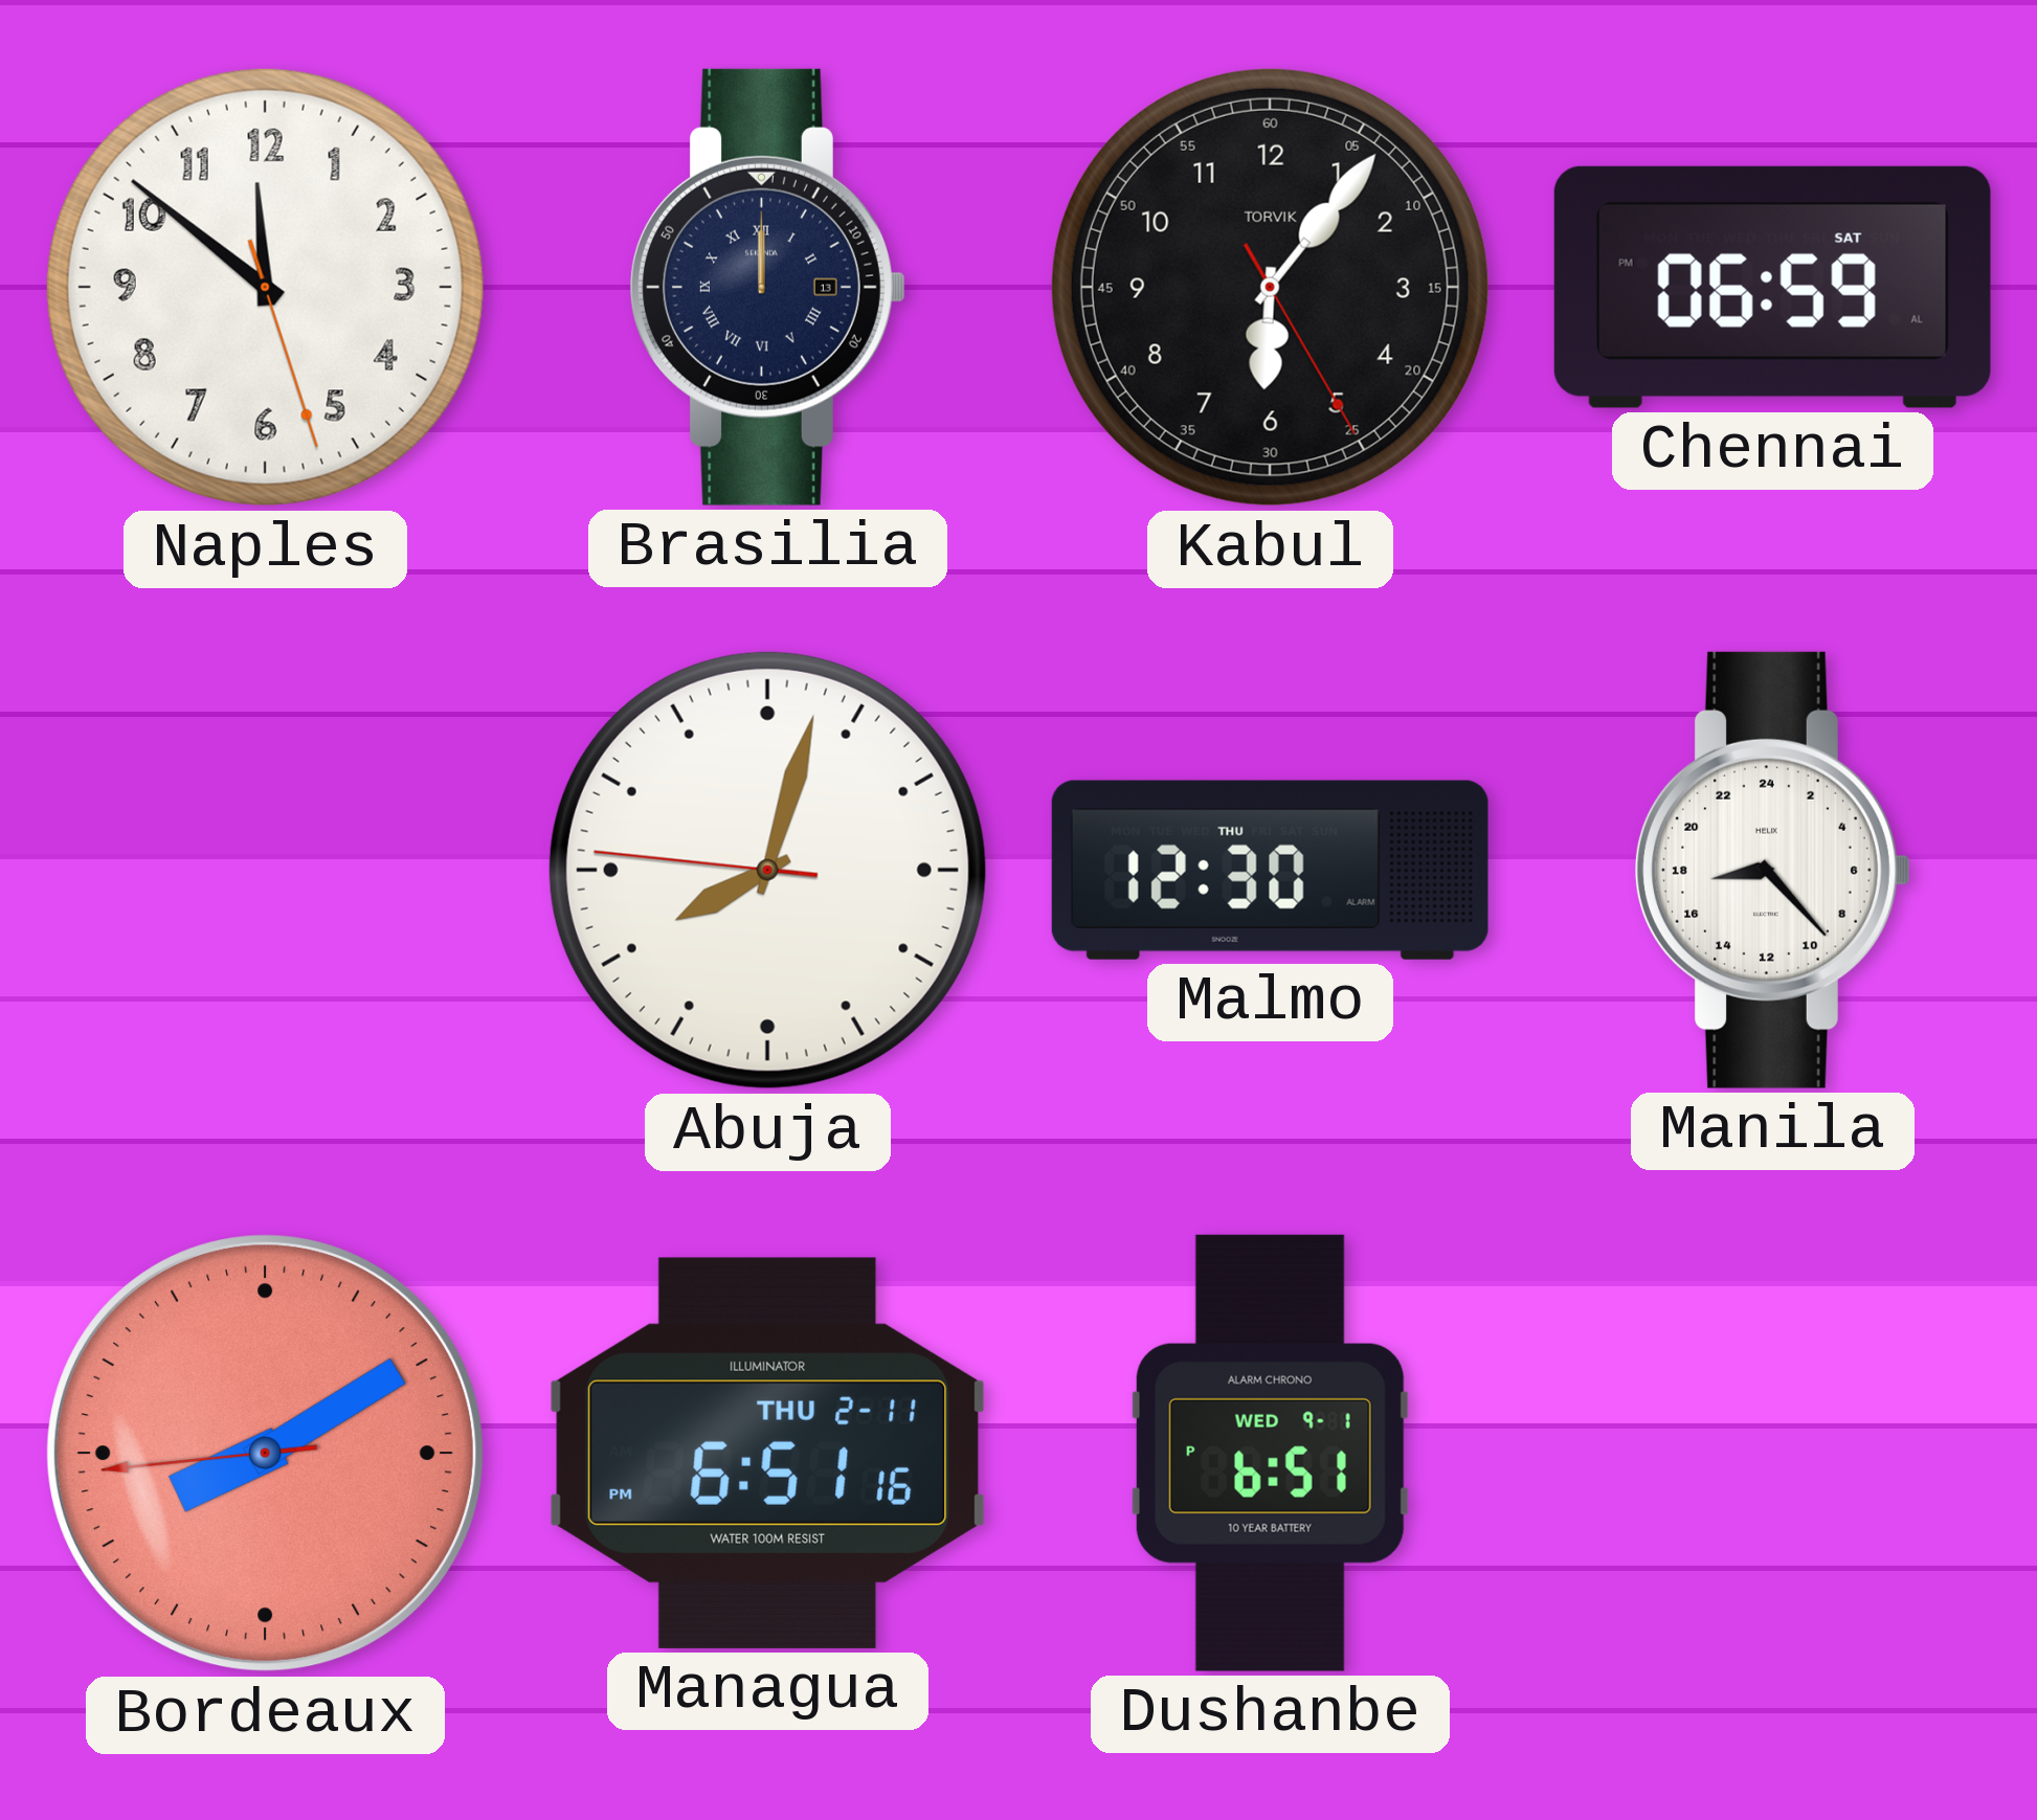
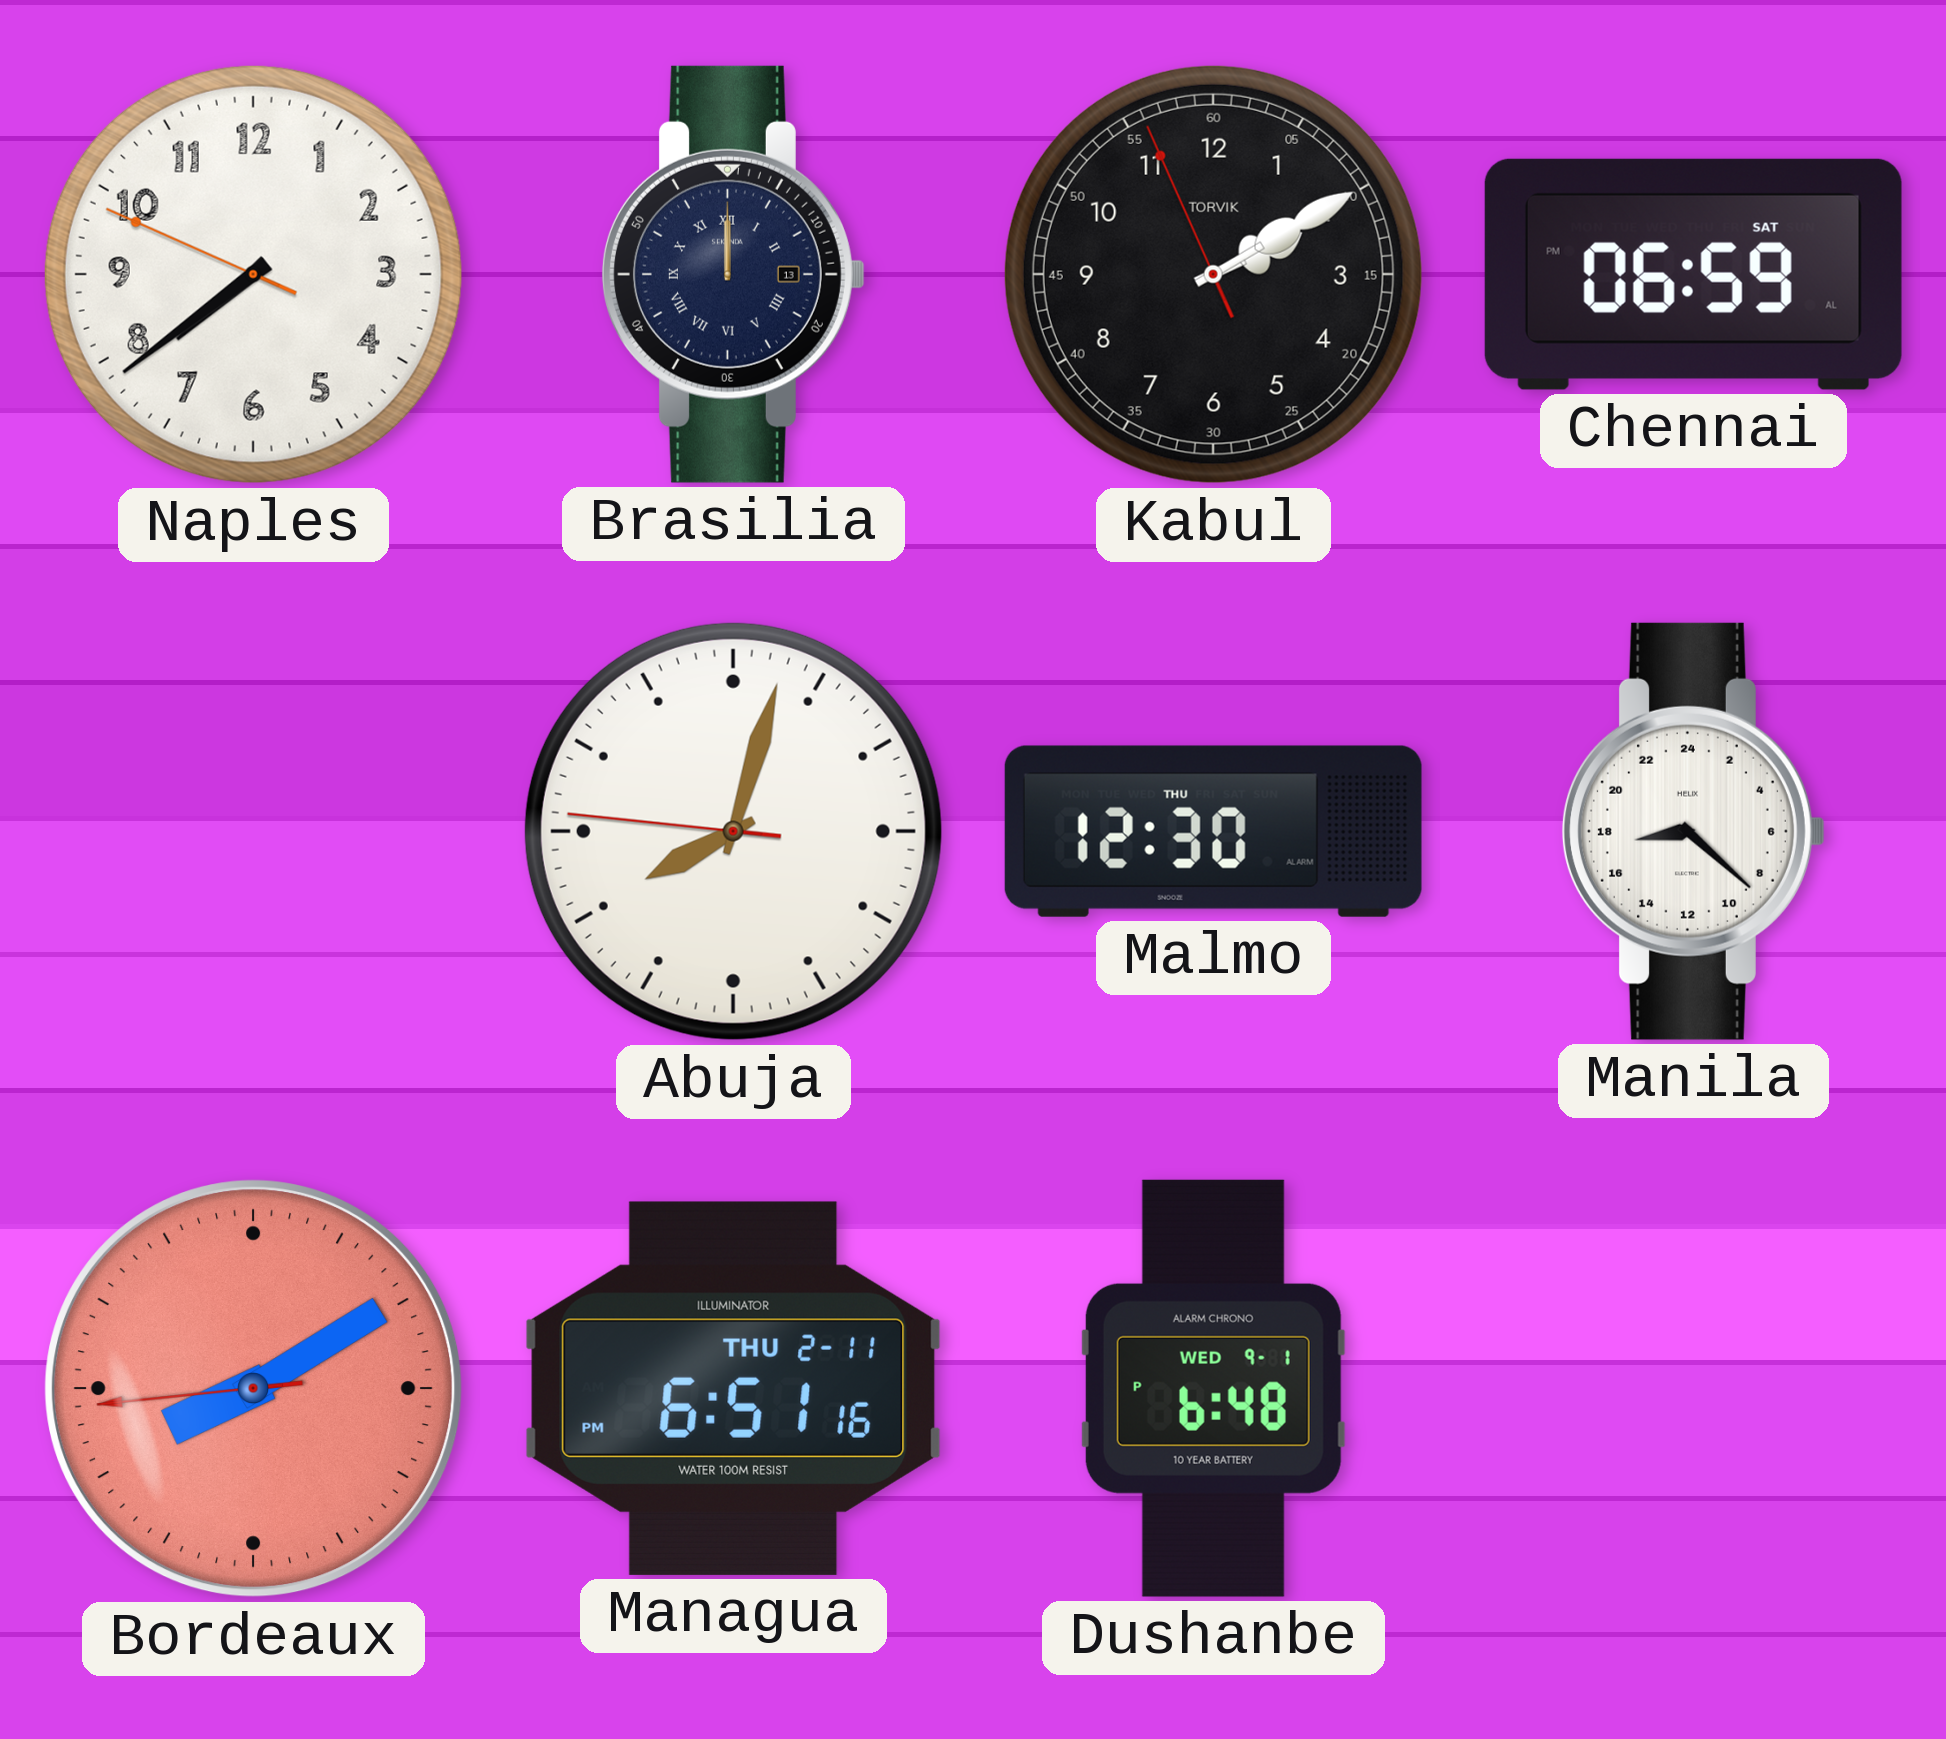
Naples: 11:51 -> 7:38 (253, 274)
Kabul: 6:06 -> 2:09 (1213, 274)
Manila: 17:23 -> 17:22 (1693, 831)
Dushanbe: 6:51 -> 6:48 (1213, 1388)
